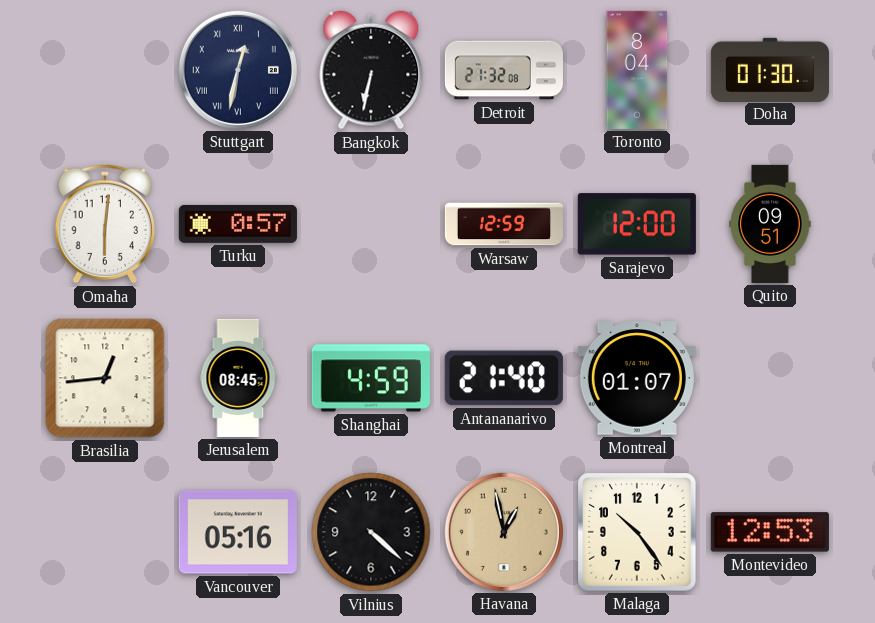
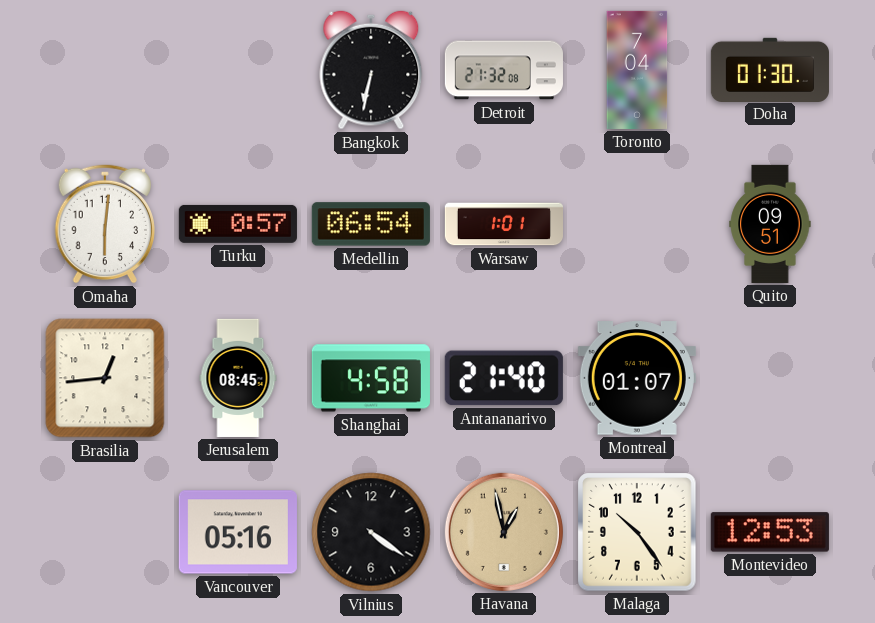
Stuttgart: 12:32 -> none (238, 70)
Toronto: 8:04 -> 7:04 (637, 70)
Medellin: none -> 06:54 (371, 224)
Warsaw: 12:59 -> 1:01 (503, 224)
Sarajevo: 12:00 -> none (637, 224)
Shanghai: 4:59 -> 4:58 (371, 378)
Vilnius: 4:22 -> 4:21 (371, 532)
